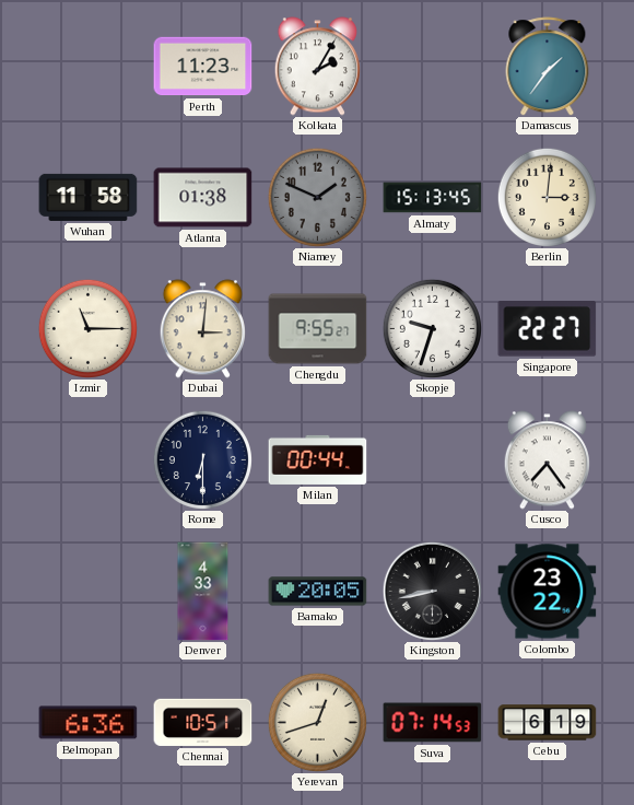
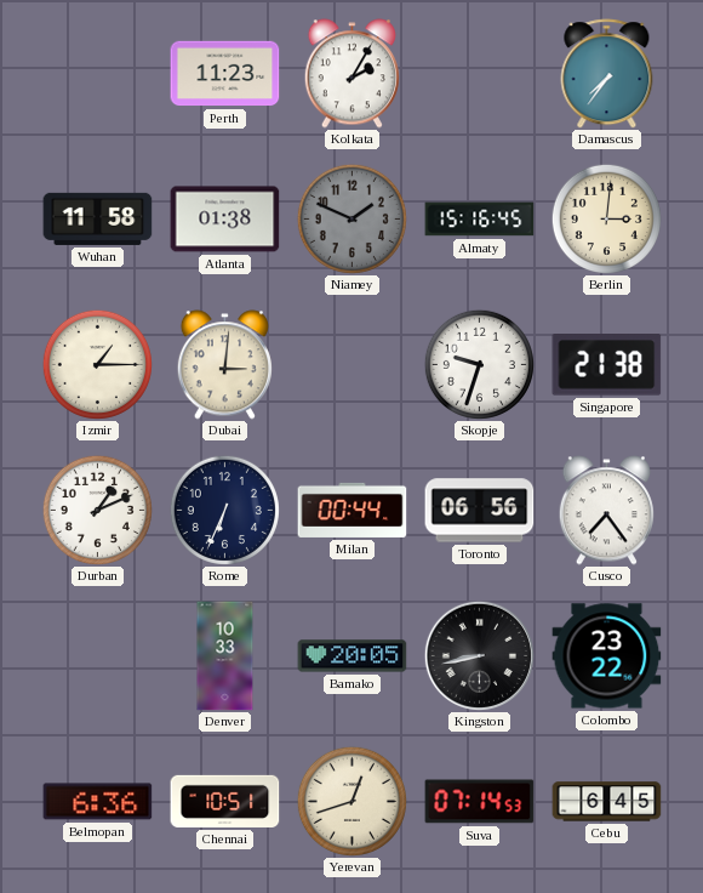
Damascus: 1:36 -> 7:36 (607, 74)
Almaty: 15:13 -> 15:16 (480, 220)
Izmir: 11:15 -> 1:15 (97, 364)
Chengdu: 9:55 -> none (318, 329)
Singapore: 22:27 -> 21:38 (607, 365)
Durban: none -> 1:11 (97, 510)
Rome: 6:30 -> 6:34 (224, 510)
Toronto: none -> 06:56 (480, 511)
Denver: 4:33 -> 10:33 (225, 656)
Cebu: 6:19 -> 6:45 (607, 802)
